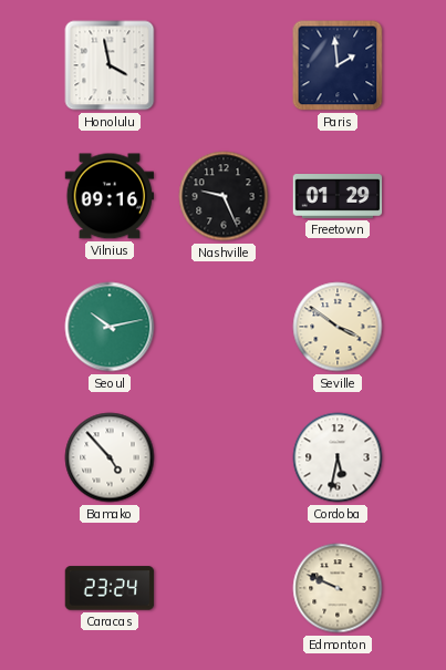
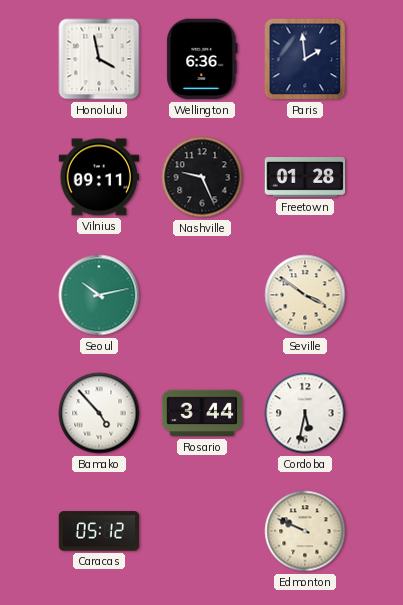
Wellington: none -> 6:36 (202, 59)
Vilnius: 09:16 -> 09:11 (99, 177)
Freetown: 01:29 -> 01:28 (305, 178)
Rosario: none -> 3:44 (202, 413)
Caracas: 23:24 -> 05:12 (99, 531)
